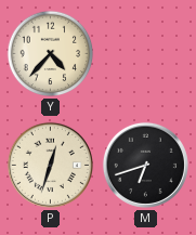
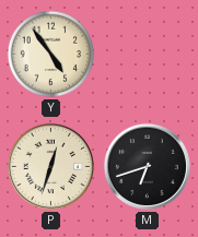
Y: 4:37 -> 4:54 (51, 55)
